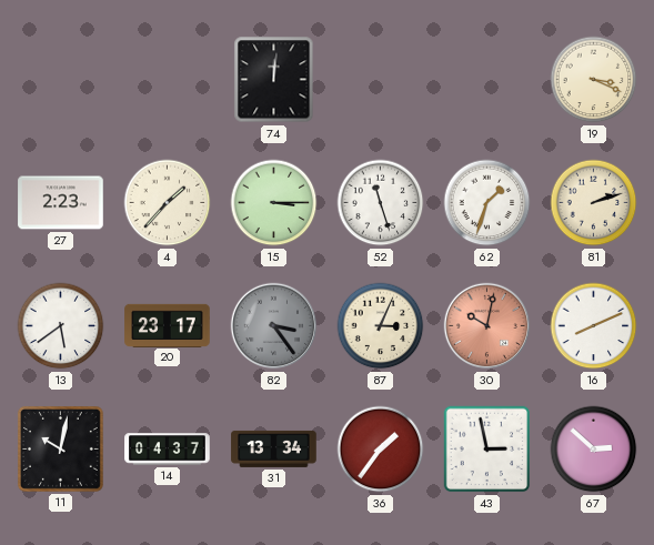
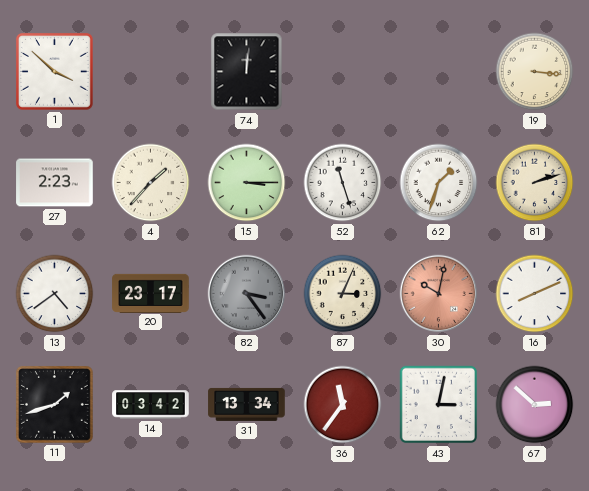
1: none -> 3:52 (54, 71)
19: 3:19 -> 3:16 (535, 72)
13: 5:39 -> 4:39 (55, 294)
11: 10:02 -> 1:42 (54, 404)
14: 04:37 -> 03:42 (151, 405)
36: 1:36 -> 11:36 (343, 405)
43: 2:58 -> 3:02 (439, 405)
